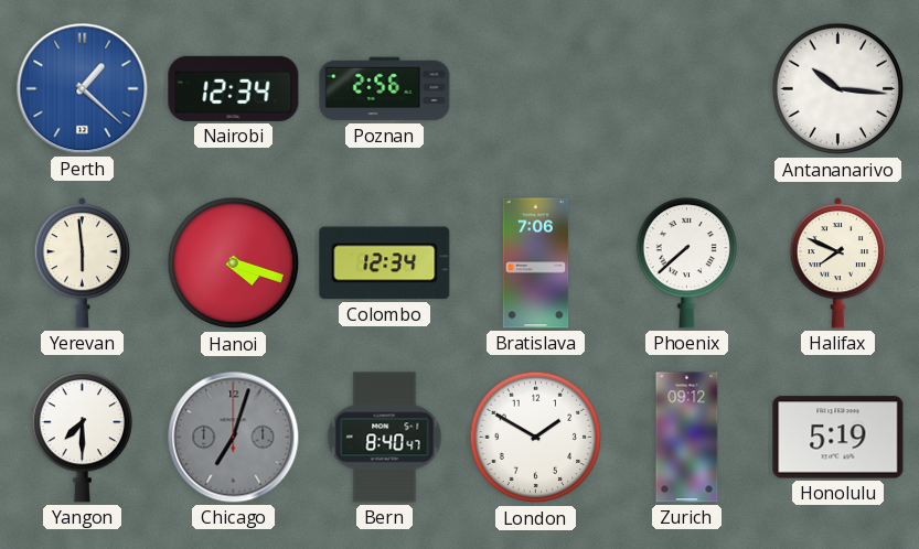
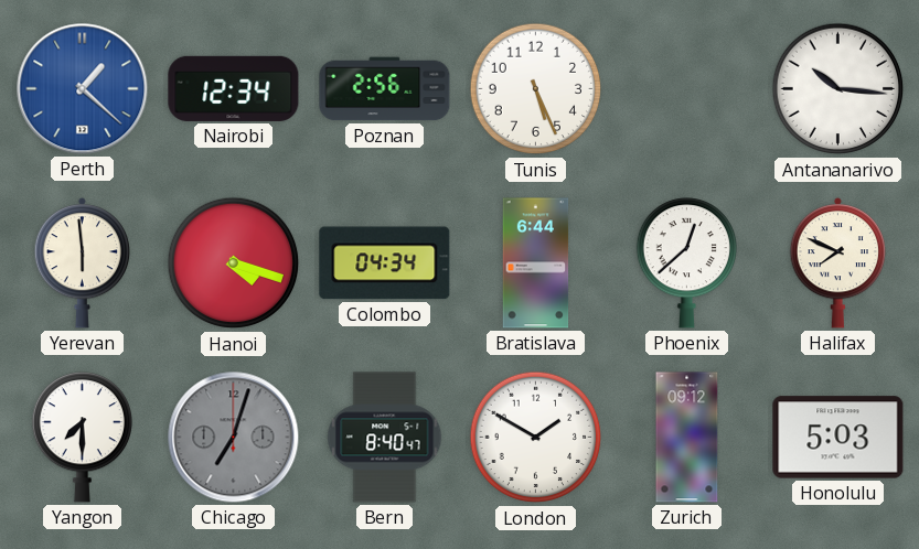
Tunis: none -> 5:26 (536, 89)
Colombo: 12:34 -> 04:34 (385, 263)
Bratislava: 7:06 -> 6:44 (536, 263)
Phoenix: 7:38 -> 12:38 (686, 263)
Honolulu: 5:19 -> 5:03 (838, 438)
